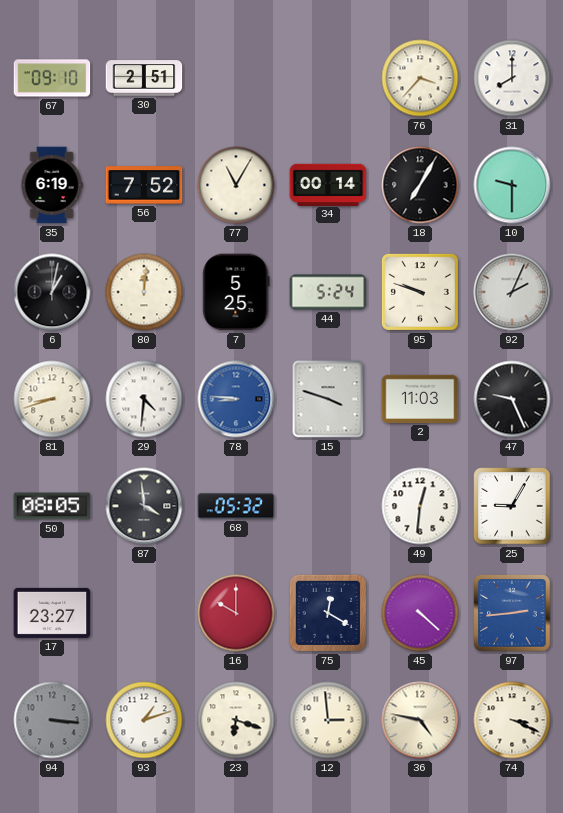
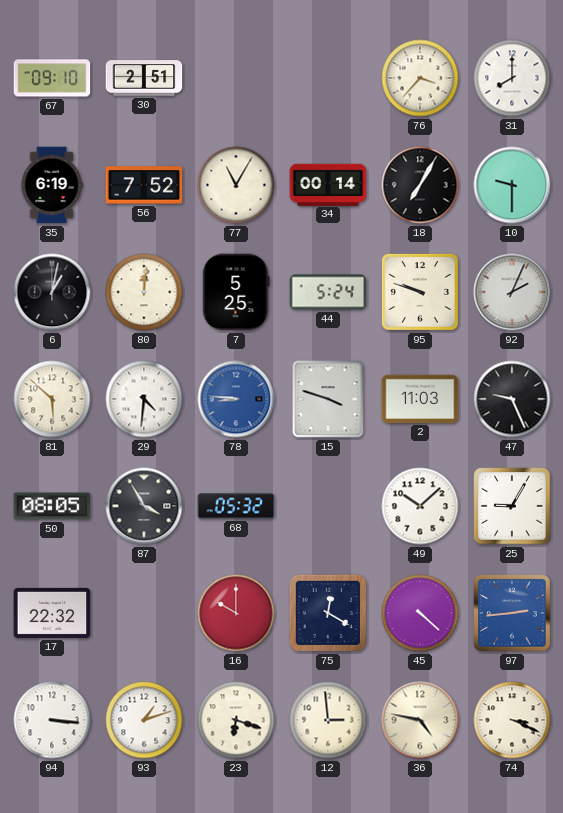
81: 8:42 -> 5:52 (52, 399)
87: 3:59 -> 3:55 (144, 506)
49: 12:31 -> 10:08 (420, 506)
17: 23:27 -> 22:32 (52, 613)
94 dial: grey -> white (52, 720)
